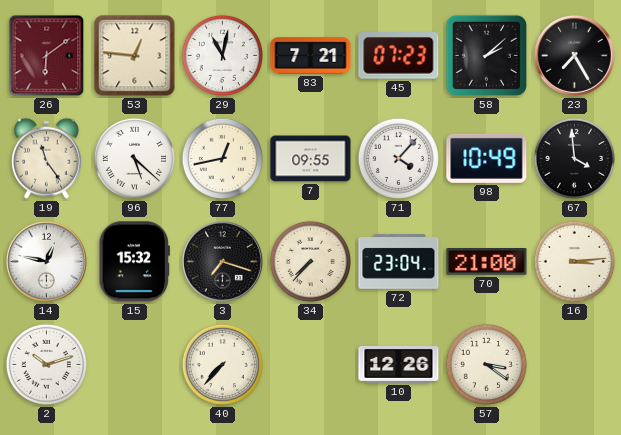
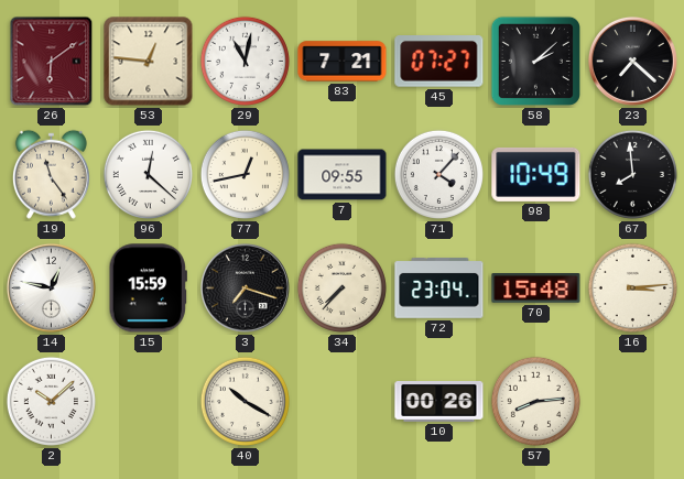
45: 07:23 -> 07:27 (439, 62)
23: 7:25 -> 7:22 (632, 61)
96: 5:22 -> 12:22 (148, 174)
67: 3:59 -> 7:59 (632, 174)
15: 15:32 -> 15:59 (148, 289)
70: 21:00 -> 15:48 (536, 289)
2: 10:12 -> 10:08 (51, 401)
40: 7:37 -> 10:20 (245, 401)
10: 12:26 -> 00:26 (439, 402)
57: 3:21 -> 8:14 (535, 401)
